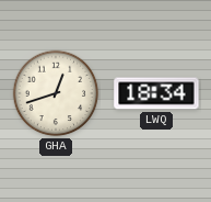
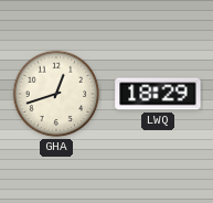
LWQ: 18:34 -> 18:29 (158, 94)
